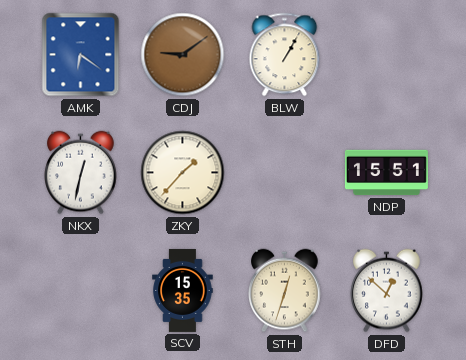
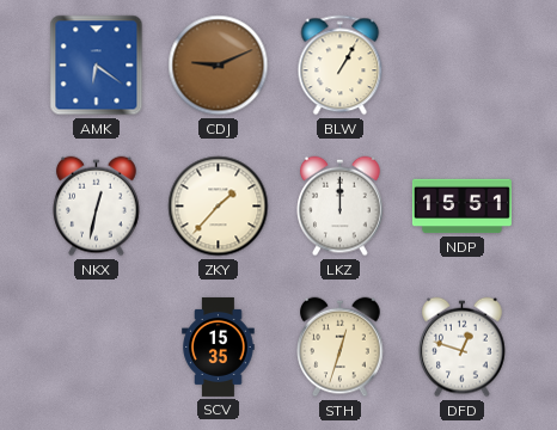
CDJ: 9:09 -> 9:11 (219, 66)
LKZ: none -> 12:00 (341, 207)
DFD: 12:52 -> 12:48 (463, 348)
